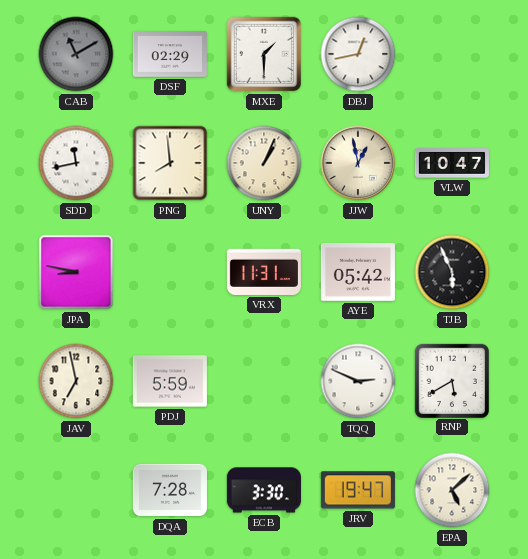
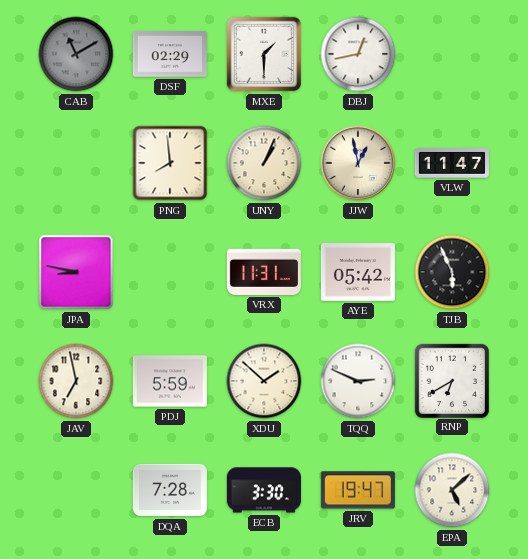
SDD: 11:43 -> none (76, 163)
VLW: 10:47 -> 11:47 (452, 163)
XDU: none -> 1:52 (264, 381)
RNP: 5:40 -> 6:40 (451, 380)
